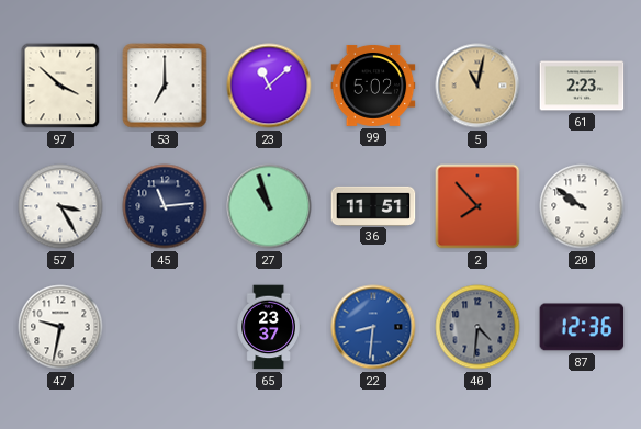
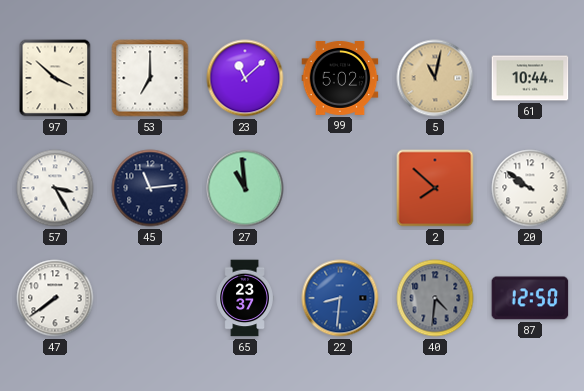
61: 2:23 -> 10:44 (530, 78)
27: 10:57 -> 10:59 (245, 188)
36: 11:51 -> none (373, 205)
2: 7:53 -> 7:52 (435, 188)
47: 9:32 -> 7:39 (55, 298)
87: 12:36 -> 12:50 (530, 298)
